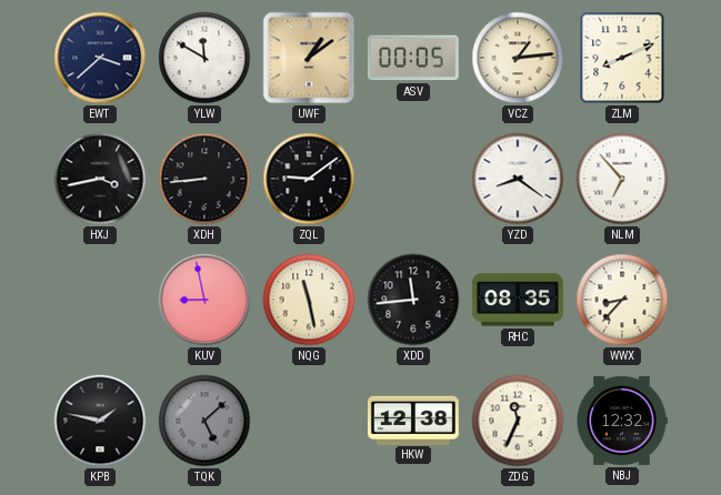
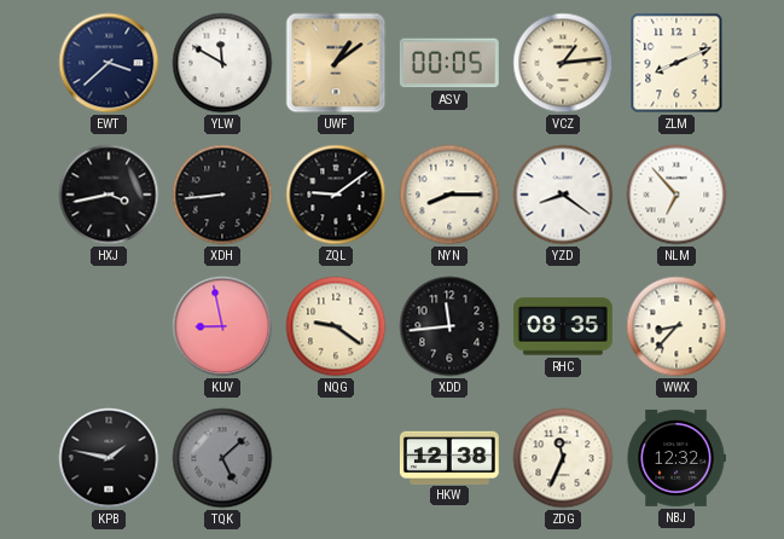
NYN: none -> 8:15 (449, 195)
NQG: 11:28 -> 9:21 (336, 326)
